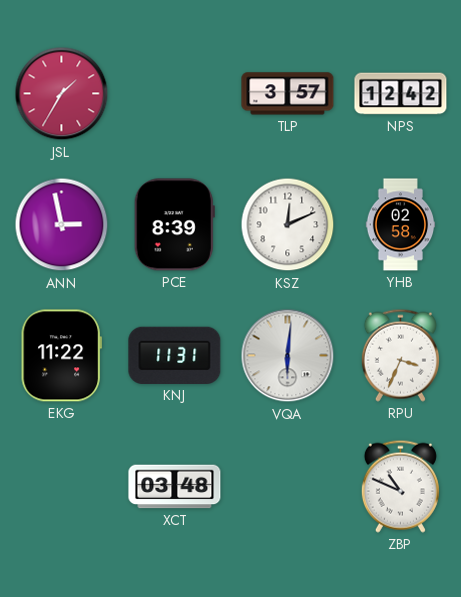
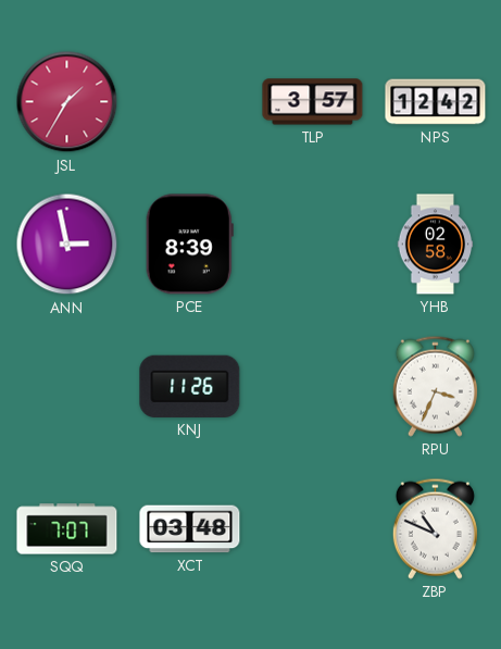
KSZ: 12:11 -> none (288, 225)
EKG: 11:22 -> none (61, 356)
KNJ: 11:31 -> 11:26 (190, 386)
VQA: 6:01 -> none (288, 356)
SQQ: none -> 7:07 (67, 529)
